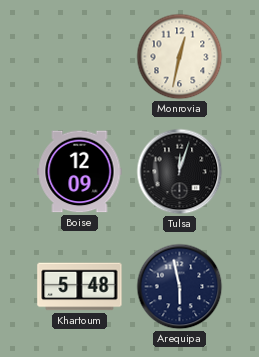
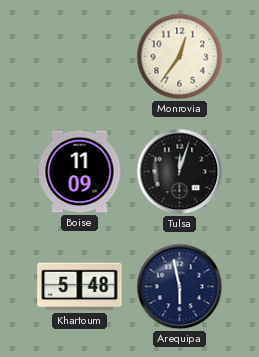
Monrovia: 12:32 -> 12:36 (180, 57)
Boise: 12:09 -> 11:09 (80, 172)
